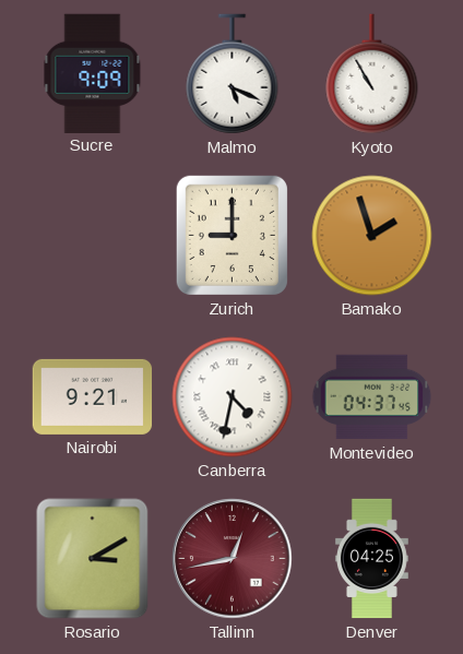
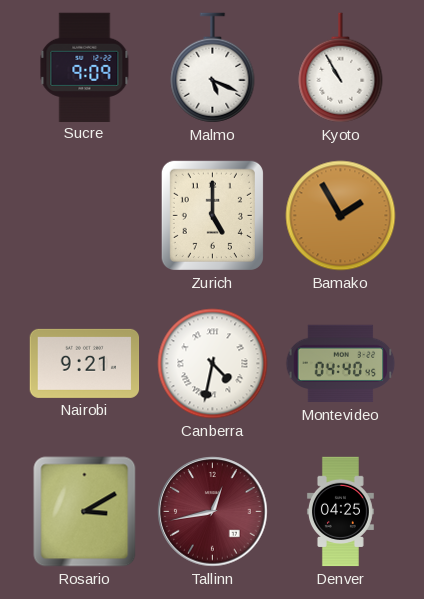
Zurich: 9:00 -> 5:00 (212, 215)
Bamako: 1:57 -> 1:55 (341, 216)
Montevideo: 04:37 -> 04:40 (341, 364)
